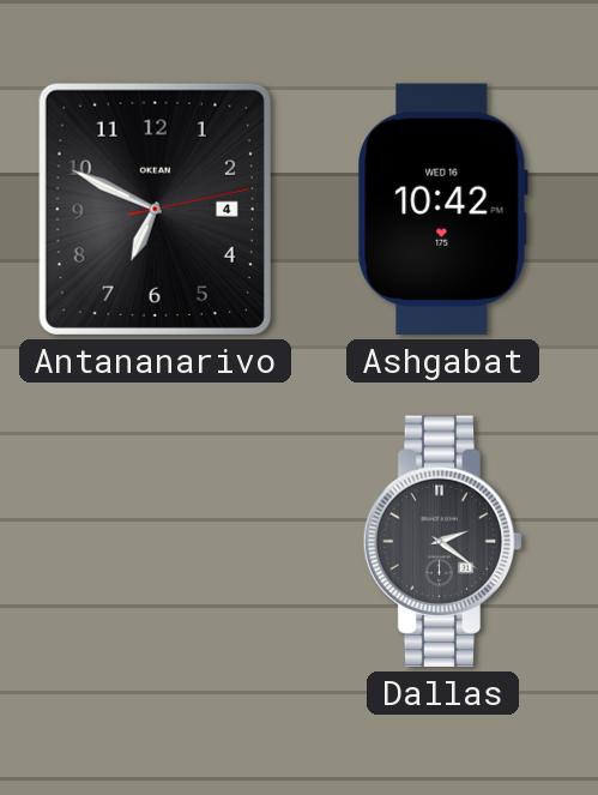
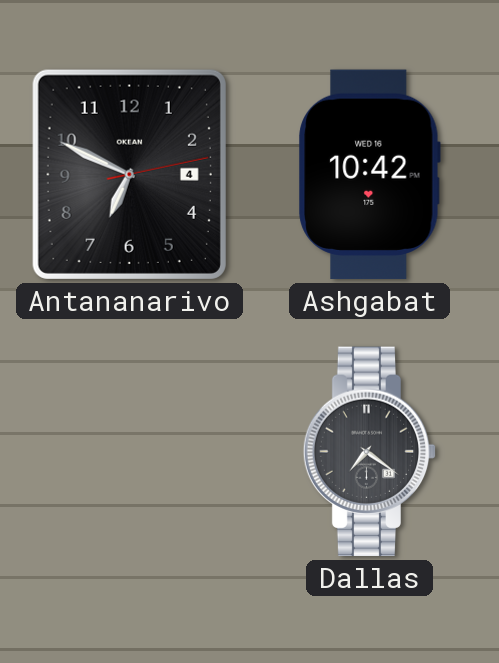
Dallas: 2:21 -> 7:21 (370, 452)
